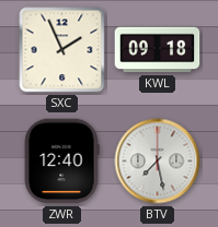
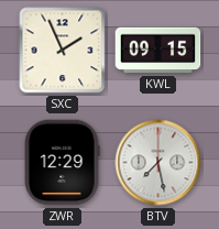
KWL: 09:18 -> 09:15 (158, 51)
ZWR: 12:40 -> 12:29 (62, 163)
